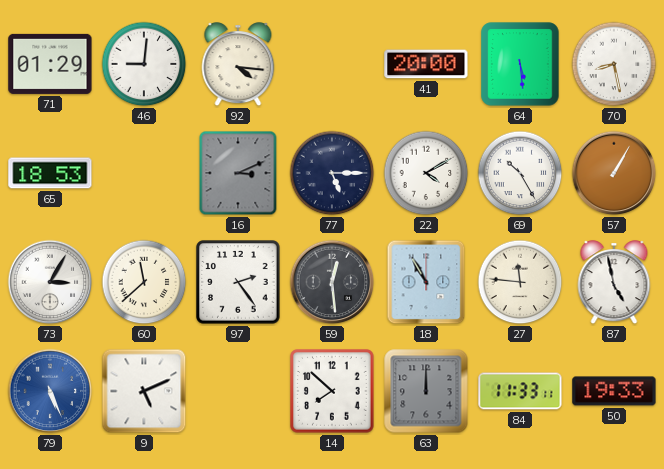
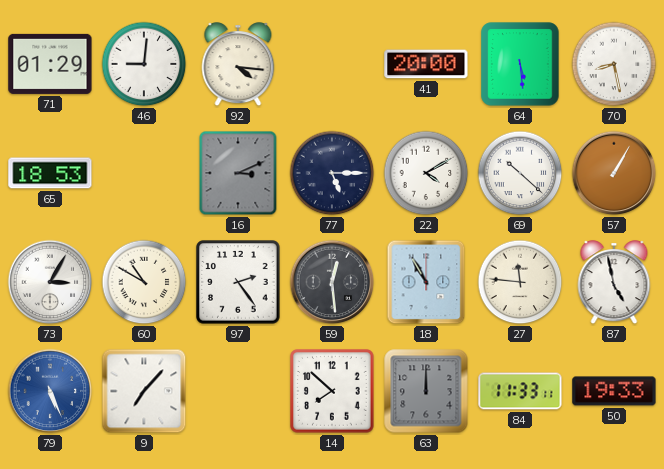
69: 10:25 -> 10:22 (520, 173)
60: 11:38 -> 10:50 (144, 282)
9: 5:11 -> 7:07 (144, 391)
